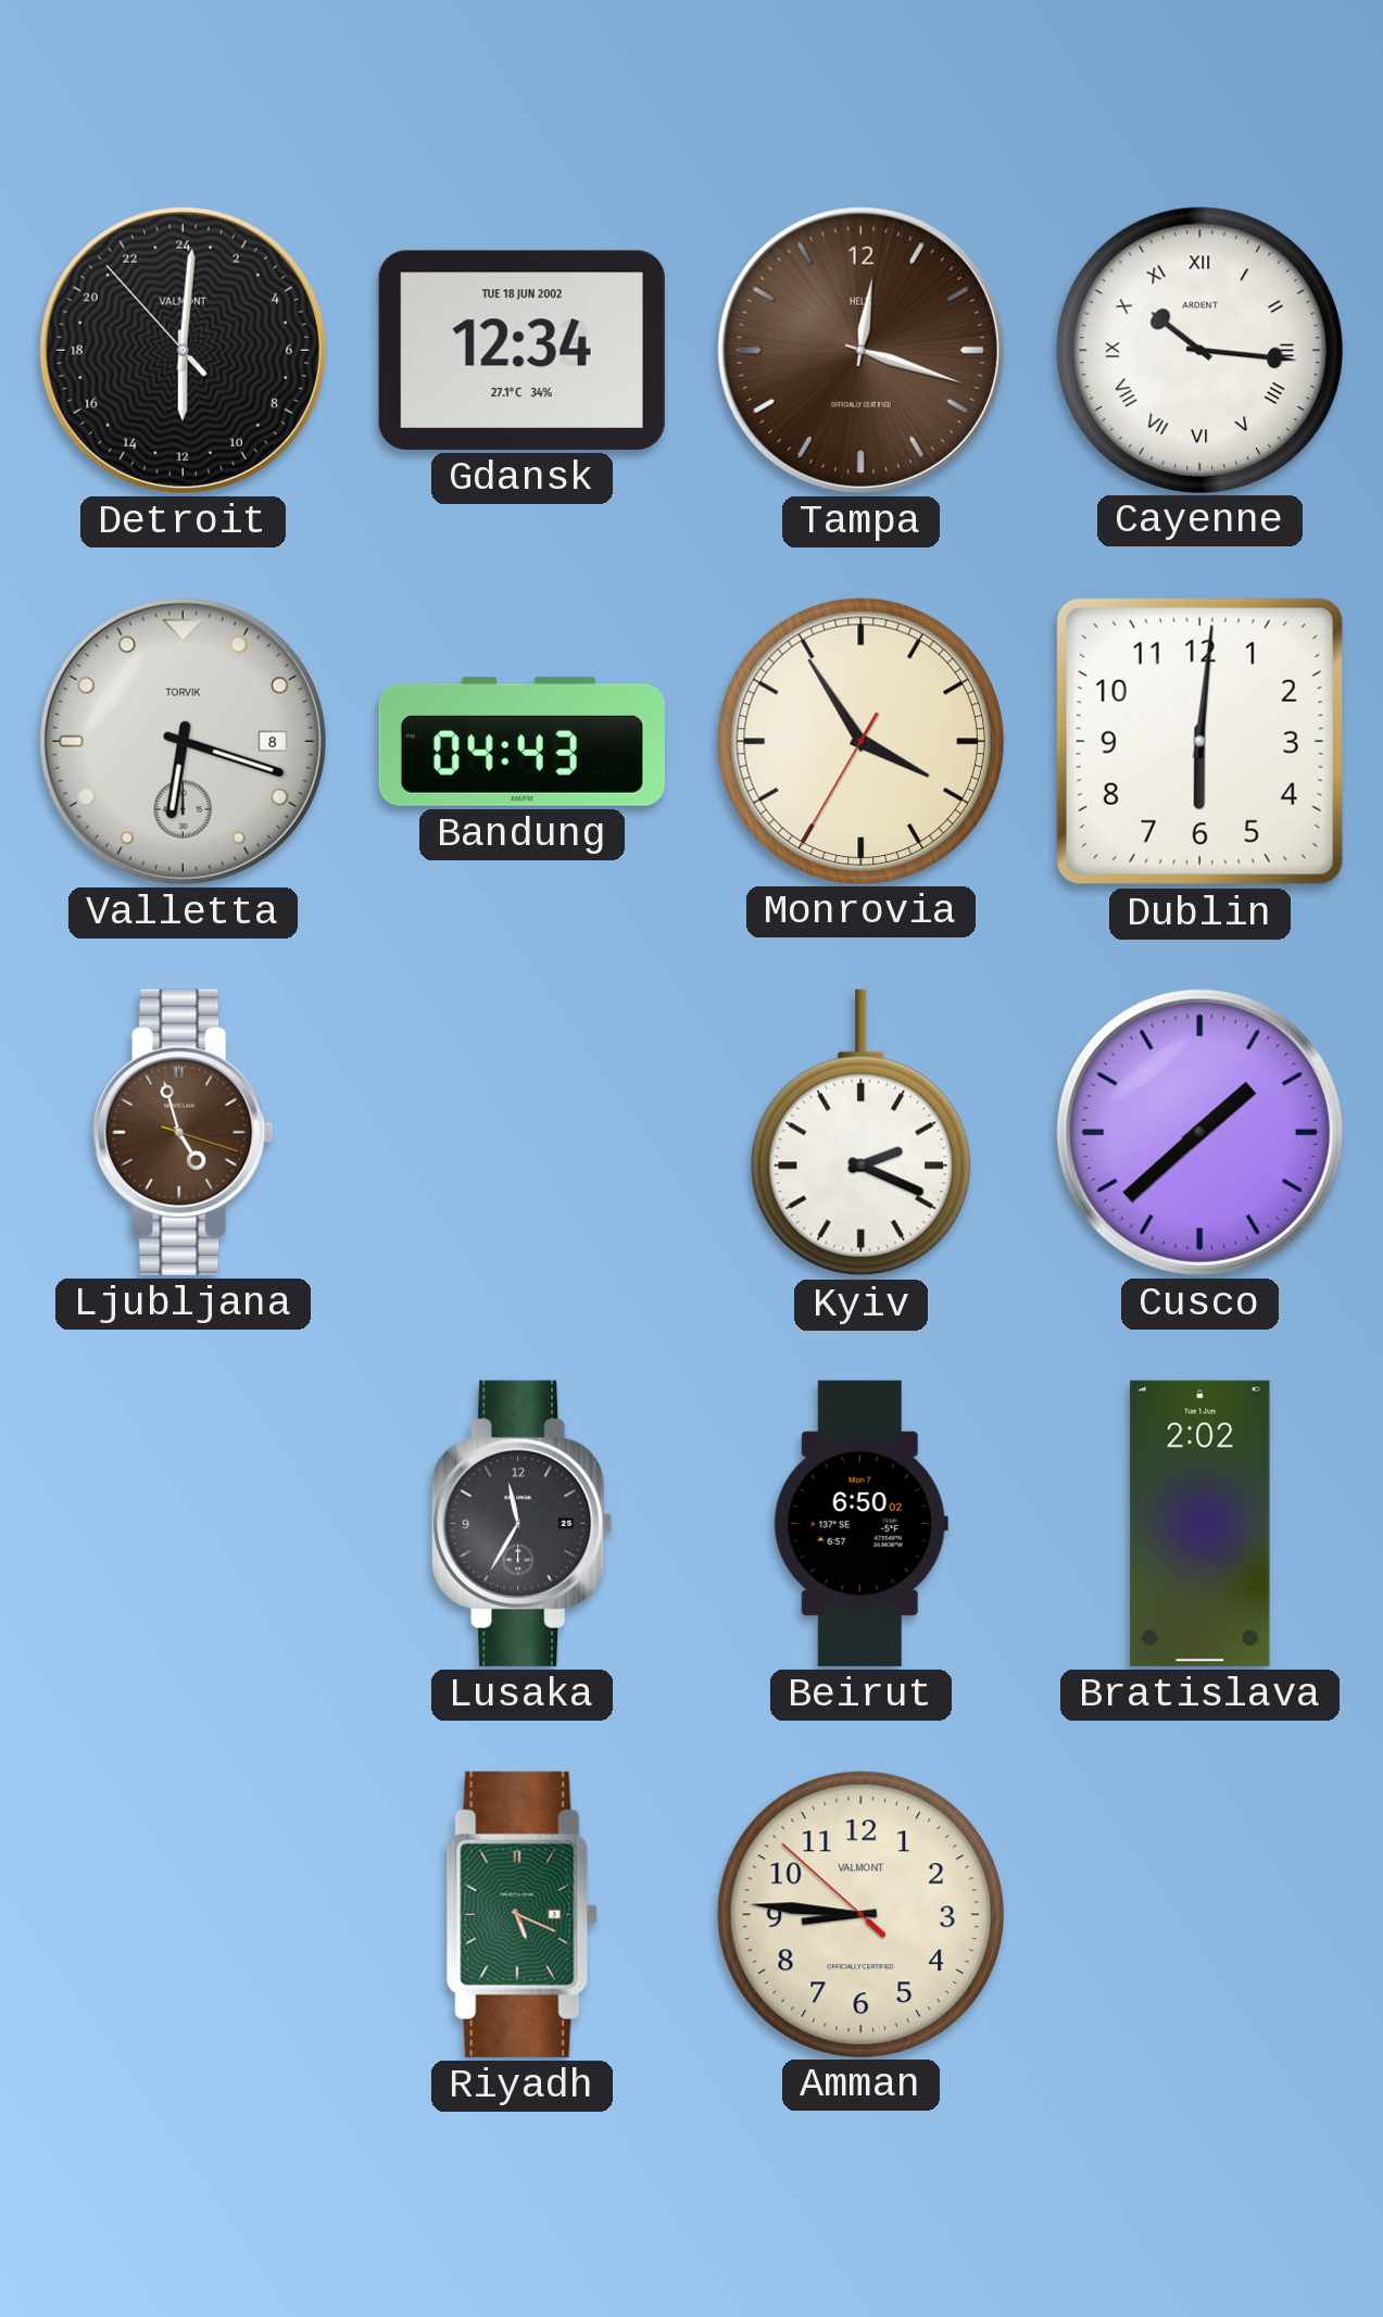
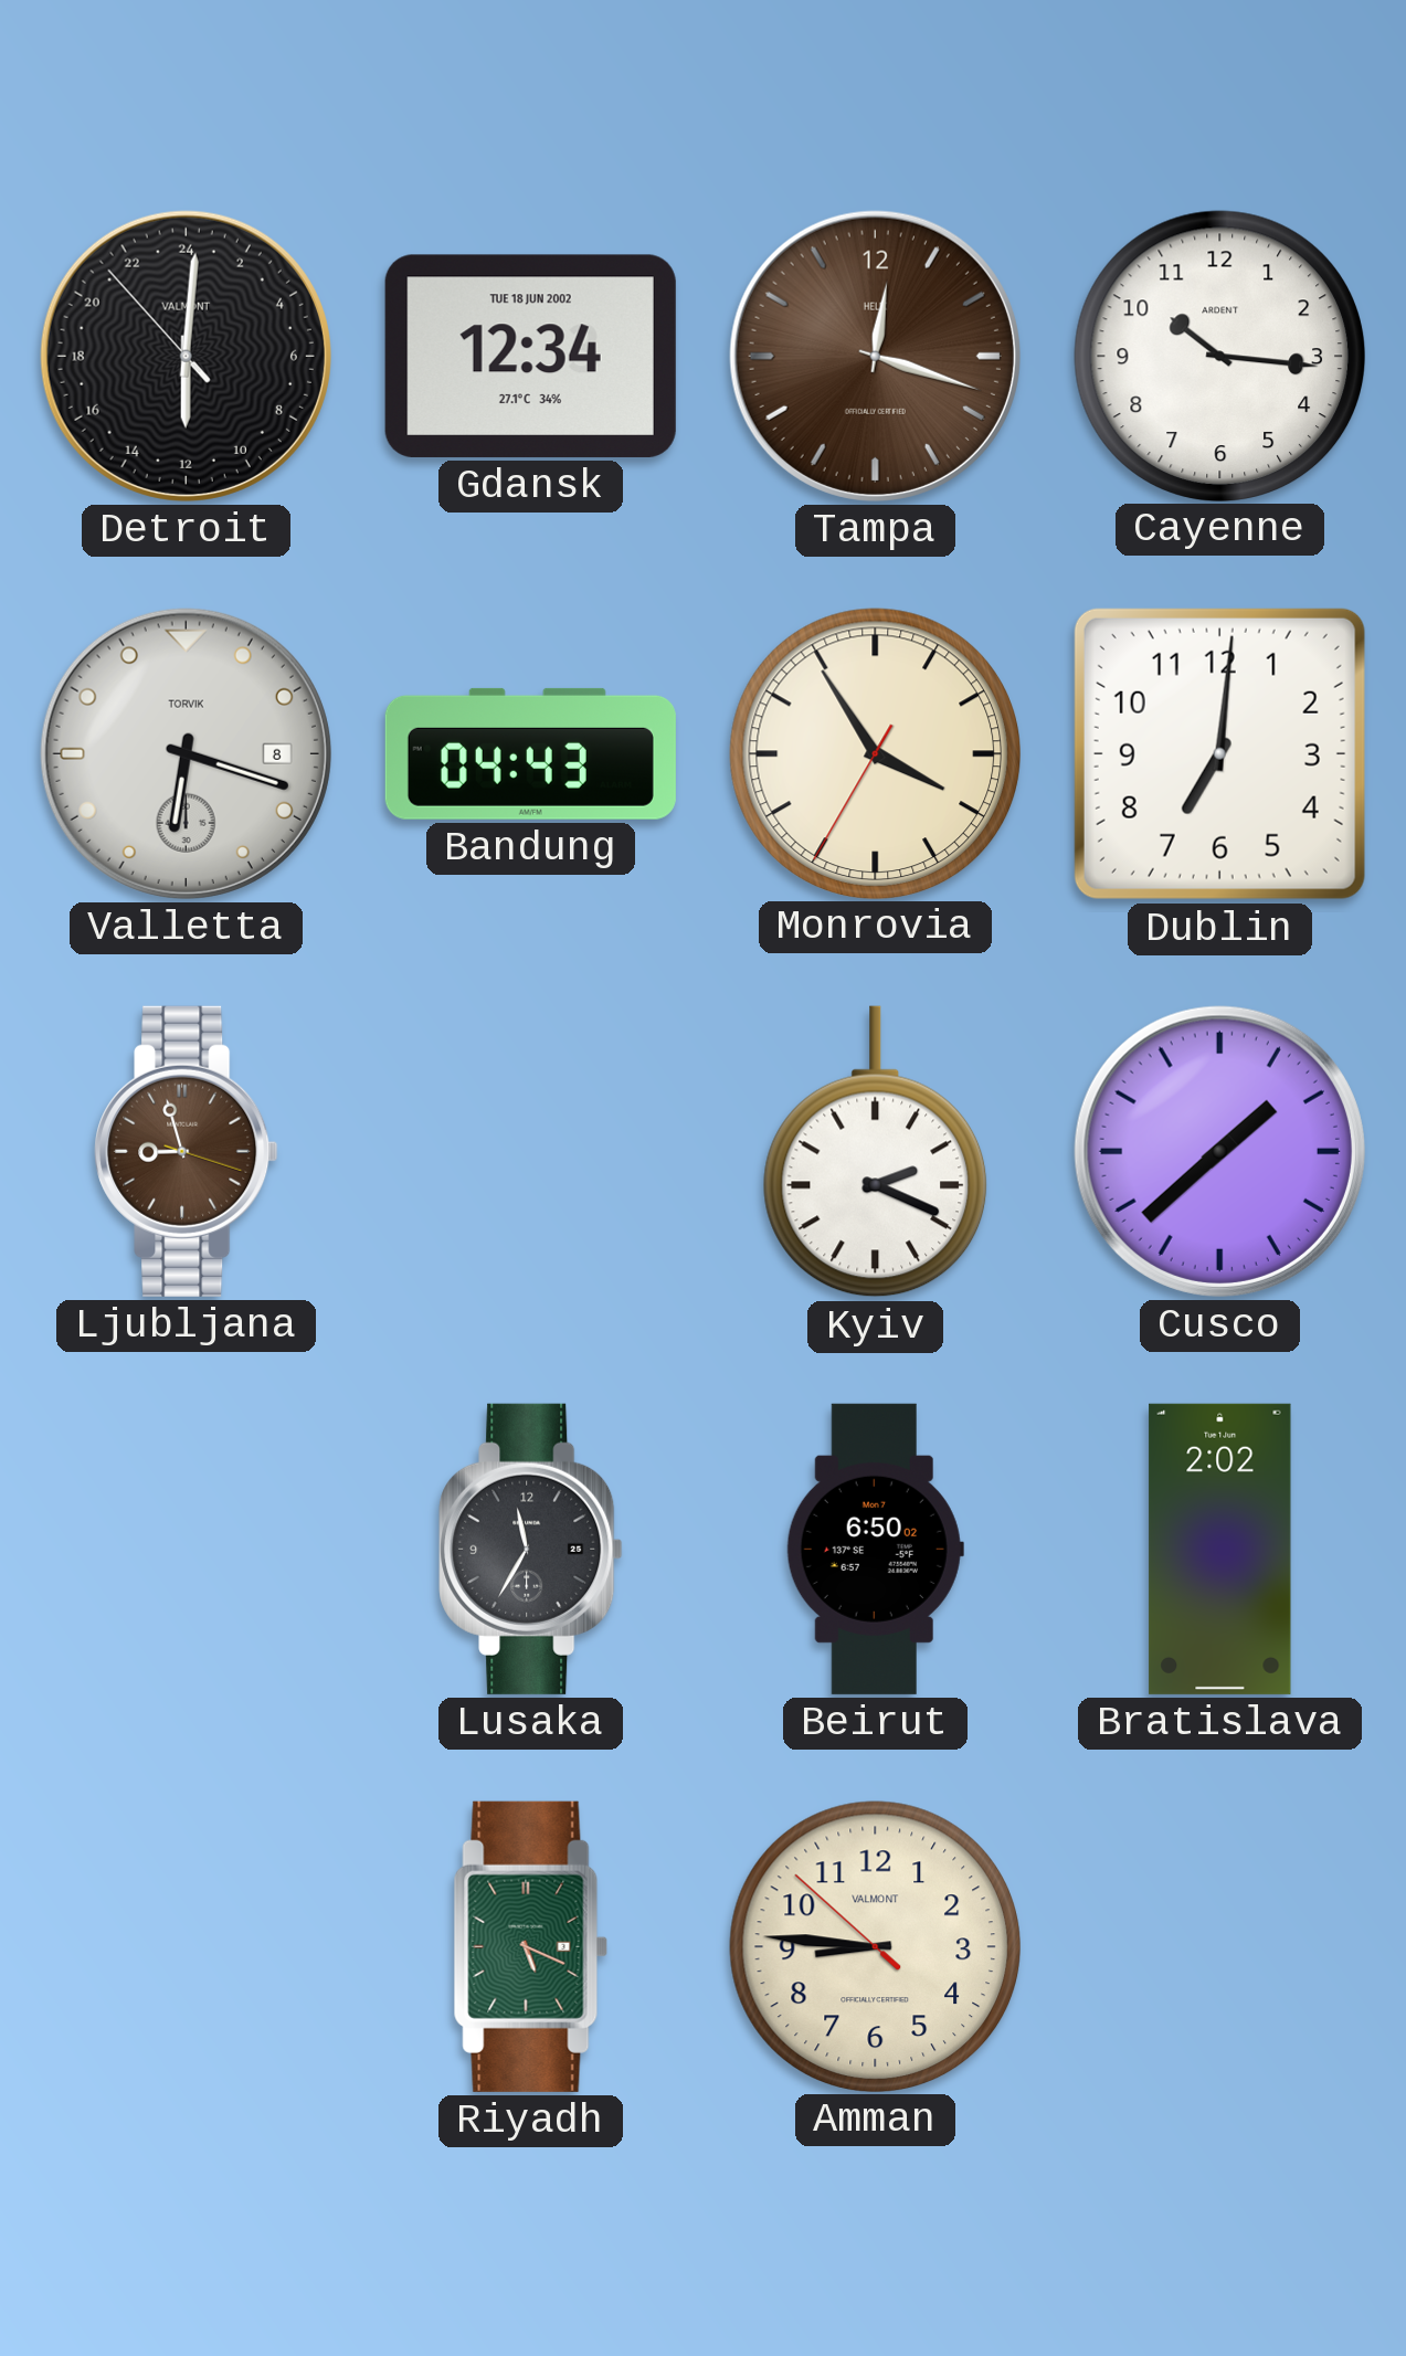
Cayenne numerals: Roman -> Arabic (1219, 356)
Dublin: 6:01 -> 7:01 (1219, 753)
Ljubljana: 4:57 -> 8:57 (187, 1151)
